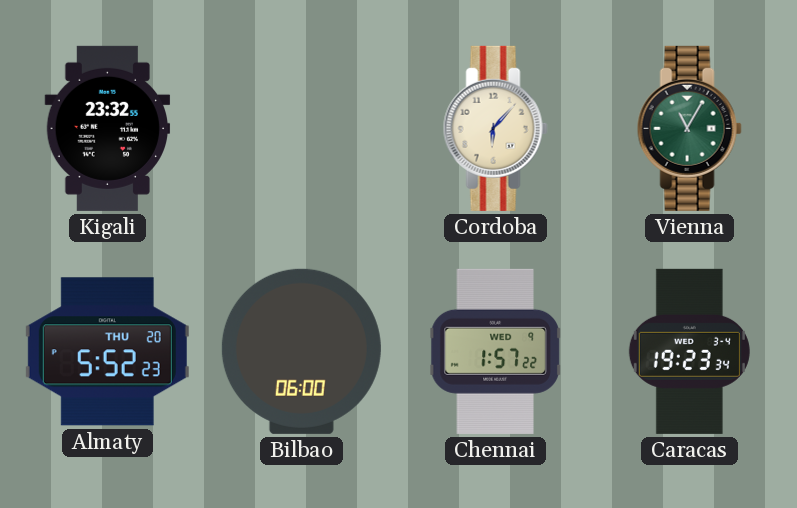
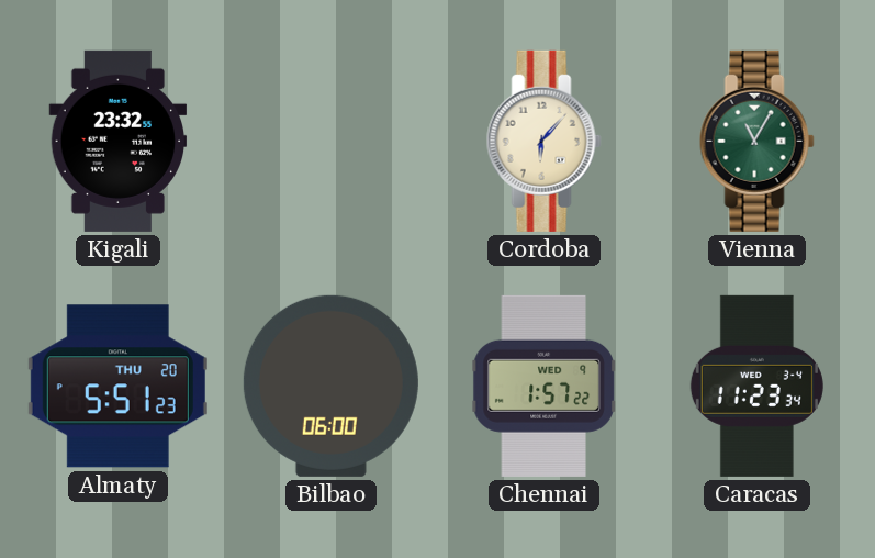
Almaty: 5:52 -> 5:51 (117, 387)
Caracas: 19:23 -> 11:23 (756, 386)
